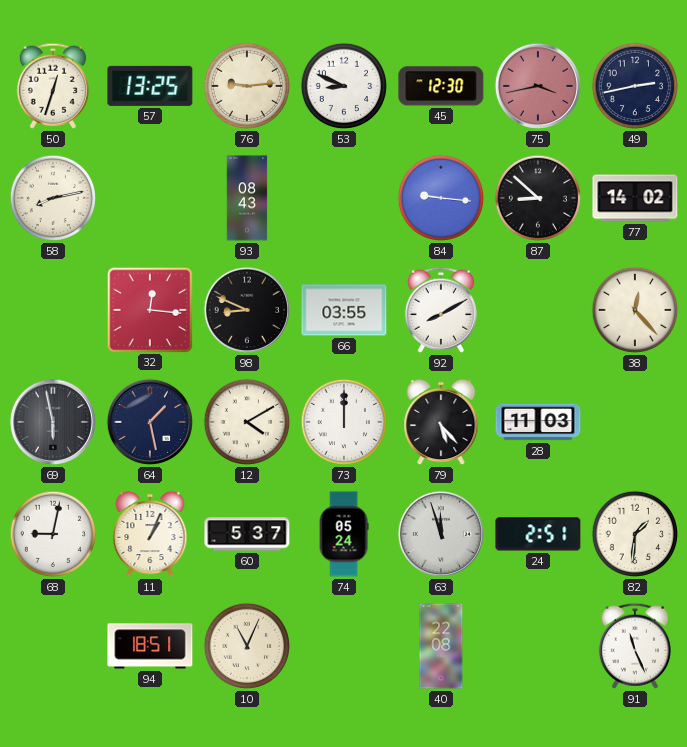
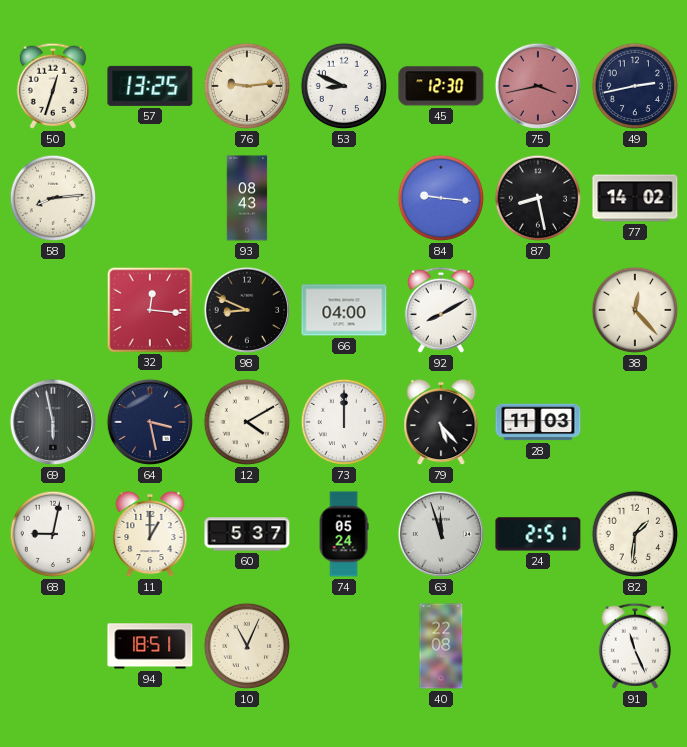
58: 8:13 -> 8:14 (53, 198)
87: 8:52 -> 8:28 (538, 198)
66: 03:55 -> 04:00 (344, 310)
64: 1:28 -> 3:28 (150, 422)
11: 1:04 -> 1:00 (150, 534)
